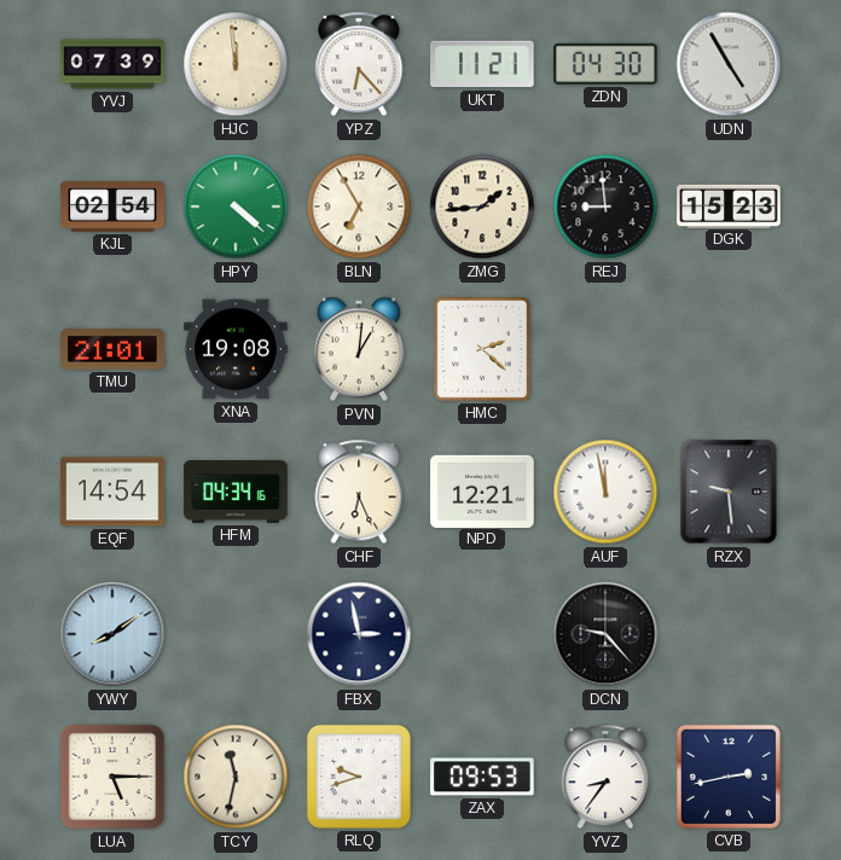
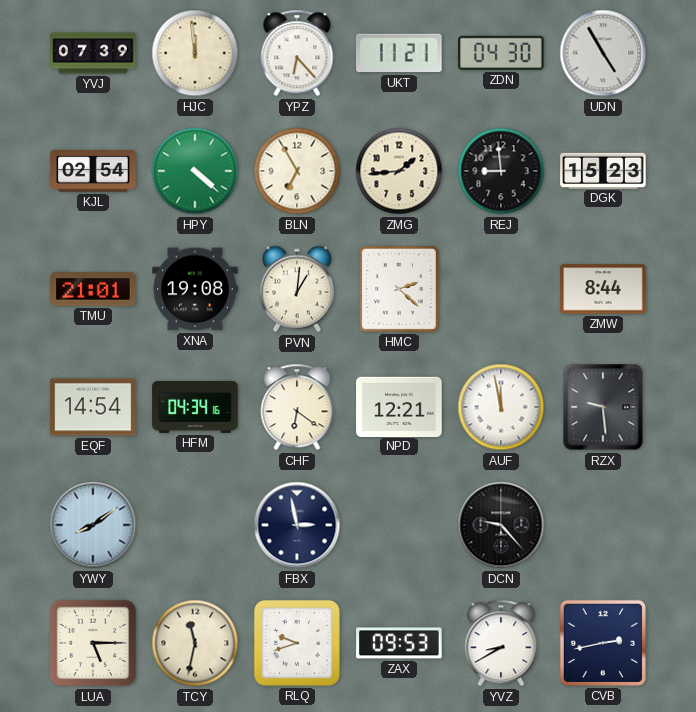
ZMW: none -> 8:44 (603, 289)
CHF: 6:26 -> 6:21 (297, 407)
YVZ: 8:36 -> 8:40 (501, 643)
